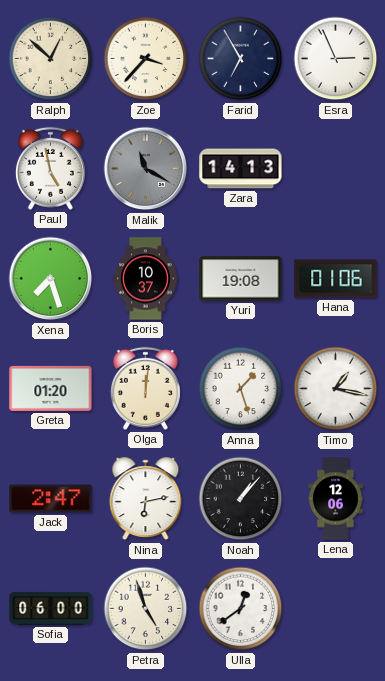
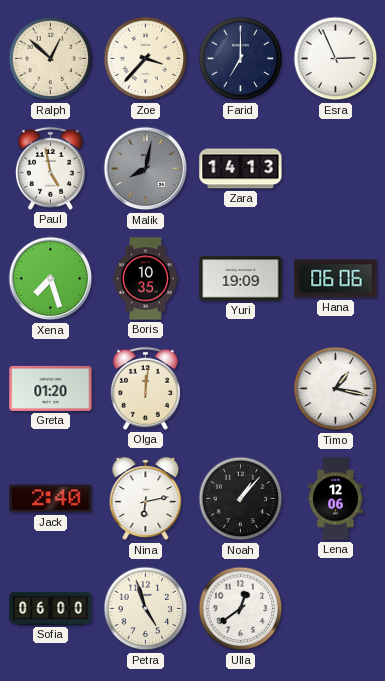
Farid: 6:55 -> 7:00 (241, 59)
Malik: 11:20 -> 8:02 (146, 169)
Boris: 10:37 -> 10:35 (146, 279)
Yuri: 19:08 -> 19:09 (241, 279)
Hana: 01:06 -> 06:06 (336, 279)
Anna: 1:27 -> none (241, 389)
Jack: 2:47 -> 2:40 (51, 499)
